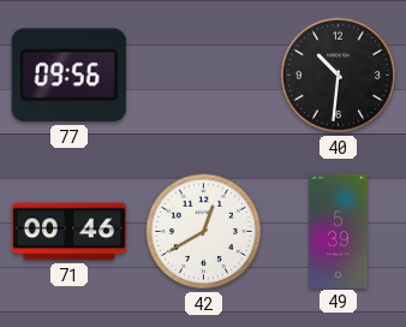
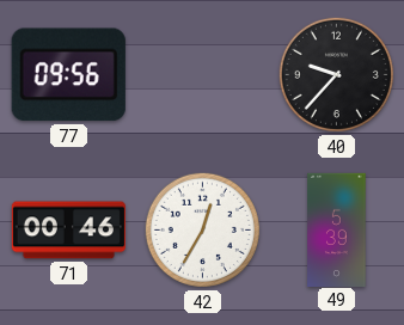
40: 10:31 -> 9:37 (336, 74)
42: 12:40 -> 12:35 (202, 229)
